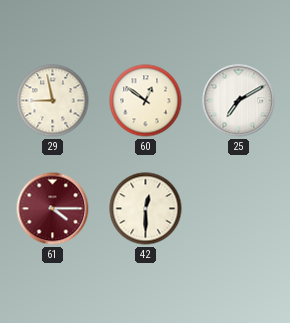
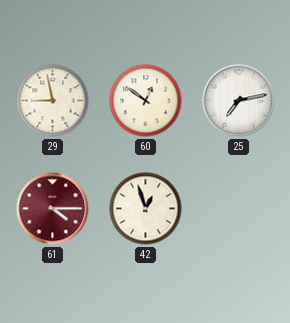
25: 7:10 -> 7:13 (239, 101)
42: 12:30 -> 12:57 (146, 209)
